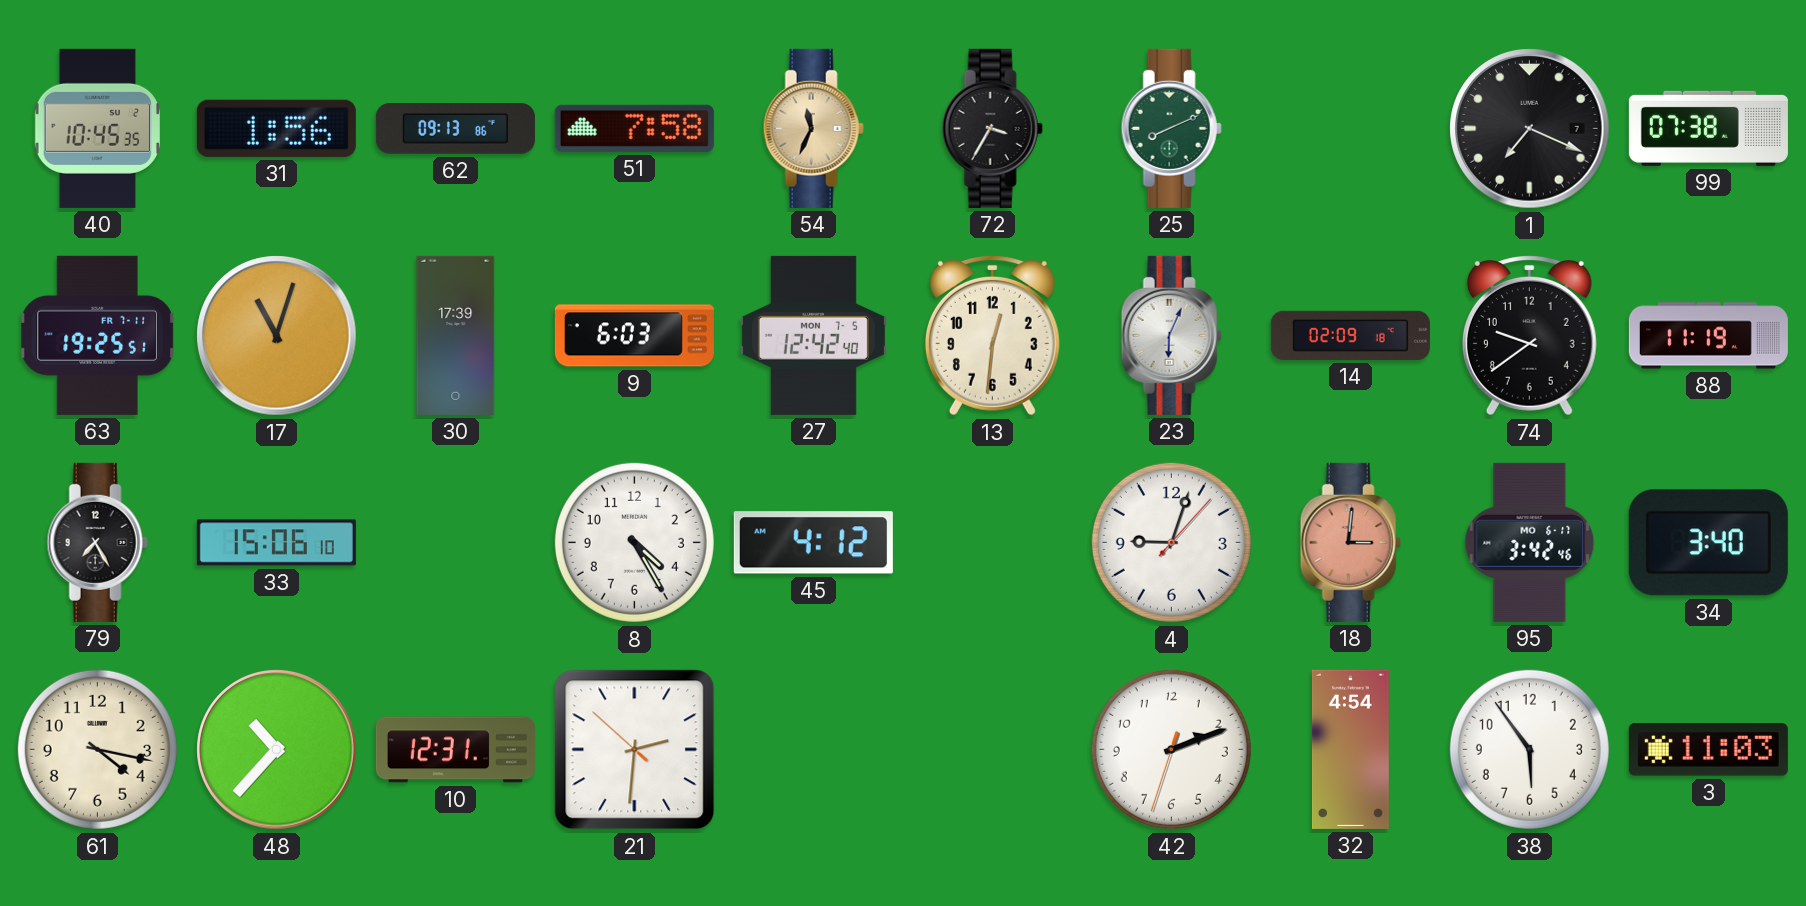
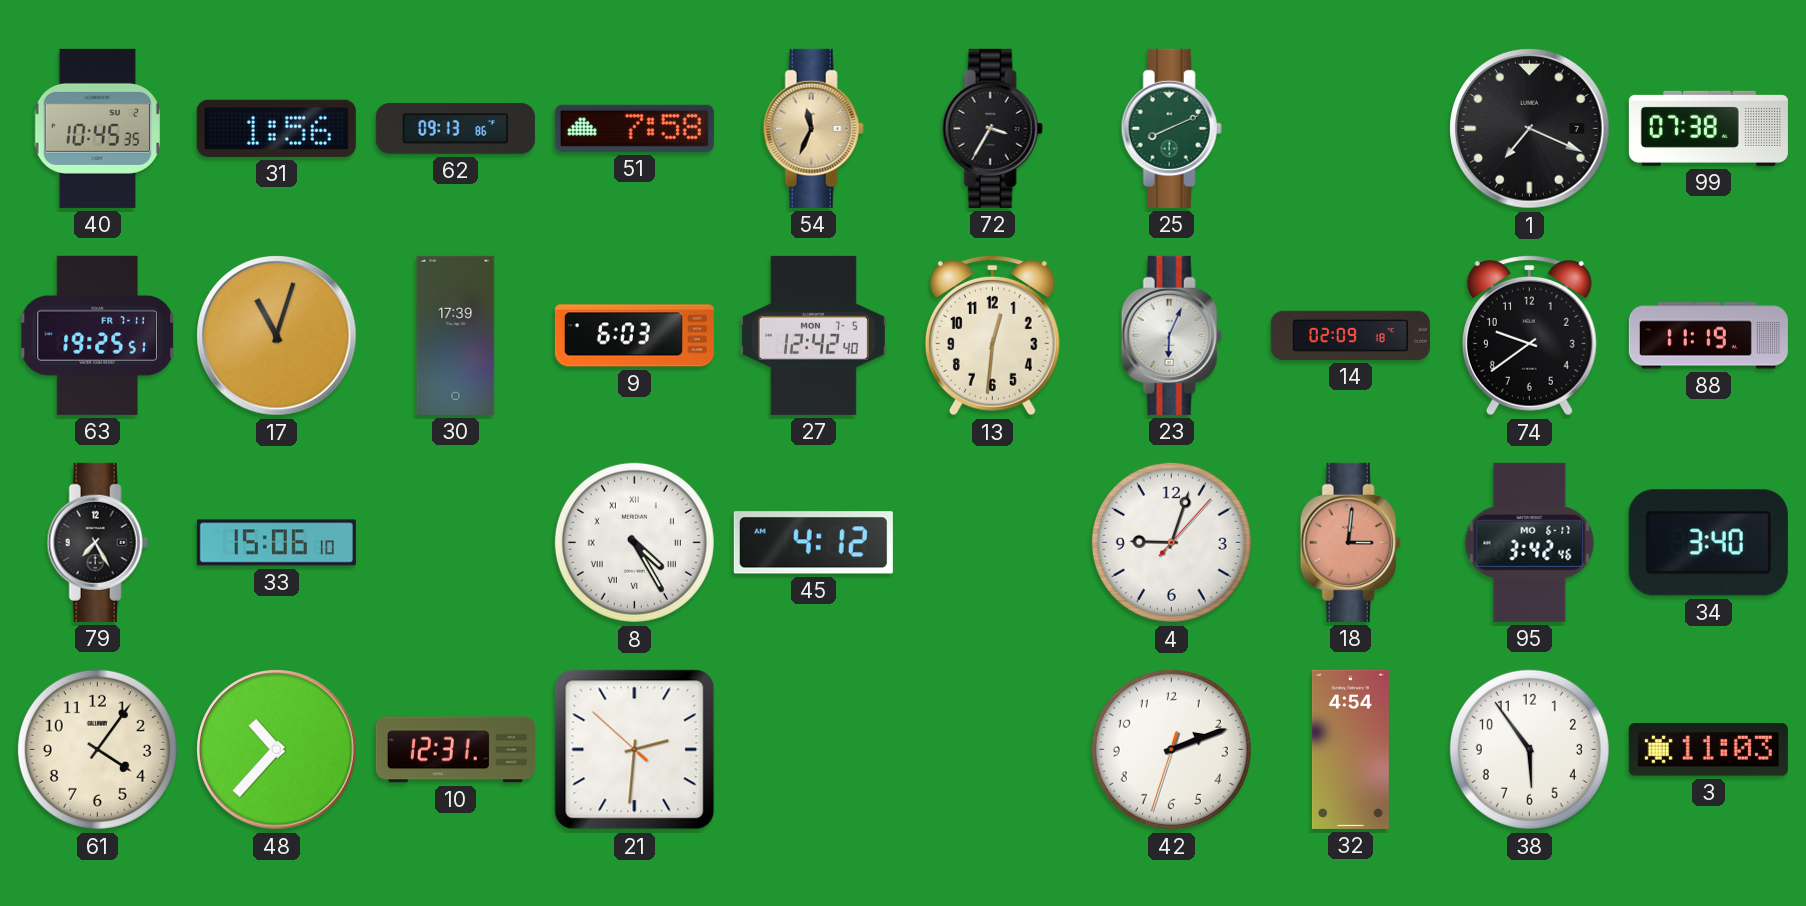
8 numerals: Arabic -> Roman (634, 542)
61: 4:17 -> 4:06 (97, 749)
